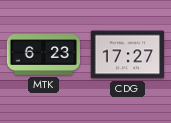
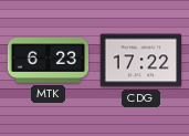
CDG: 17:27 -> 17:22 (140, 61)
